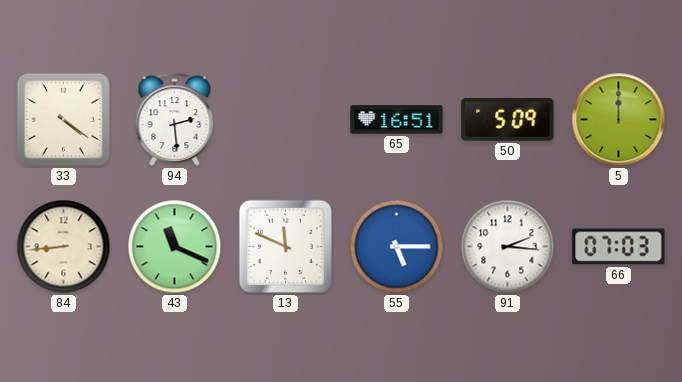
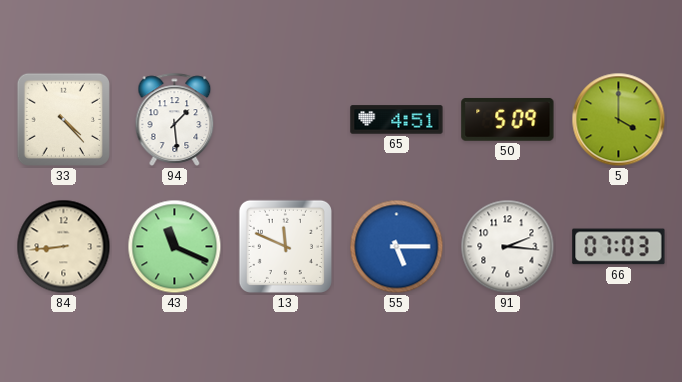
33: 4:21 -> 4:23 (63, 119)
94: 2:29 -> 1:29 (175, 119)
65: 16:51 -> 4:51 (397, 120)
5: 12:00 -> 4:00 (619, 120)
